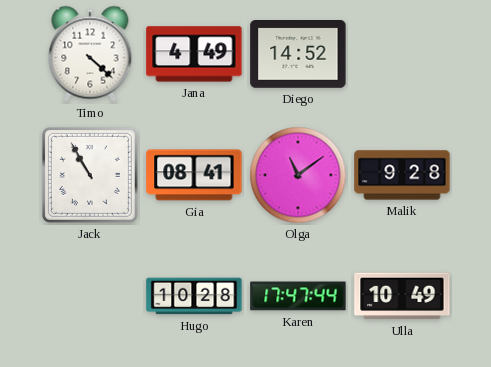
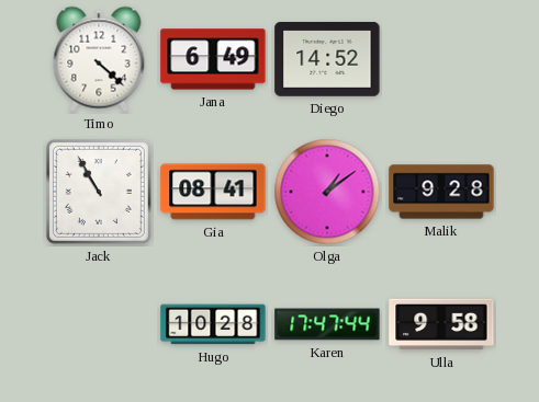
Jana: 4:49 -> 6:49 (213, 59)
Olga: 11:09 -> 1:09 (327, 192)
Ulla: 10:49 -> 9:58 (441, 324)
